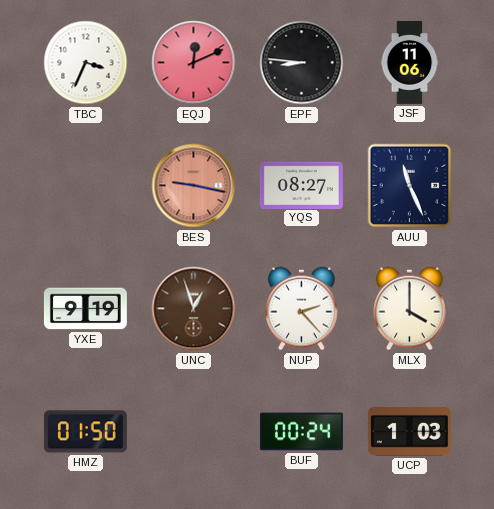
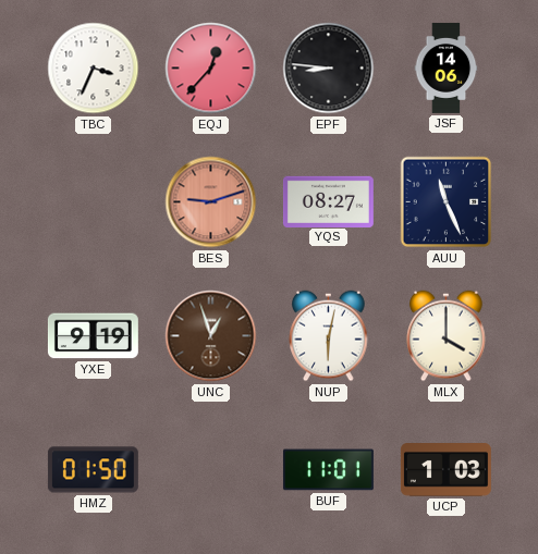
EQJ: 12:11 -> 12:37 (211, 69)
JSF: 11:06 -> 14:06 (447, 67)
BES: 9:17 -> 9:12 (211, 202)
NUP: 2:23 -> 6:02 (329, 336)
BUF: 00:24 -> 11:01 (328, 470)
